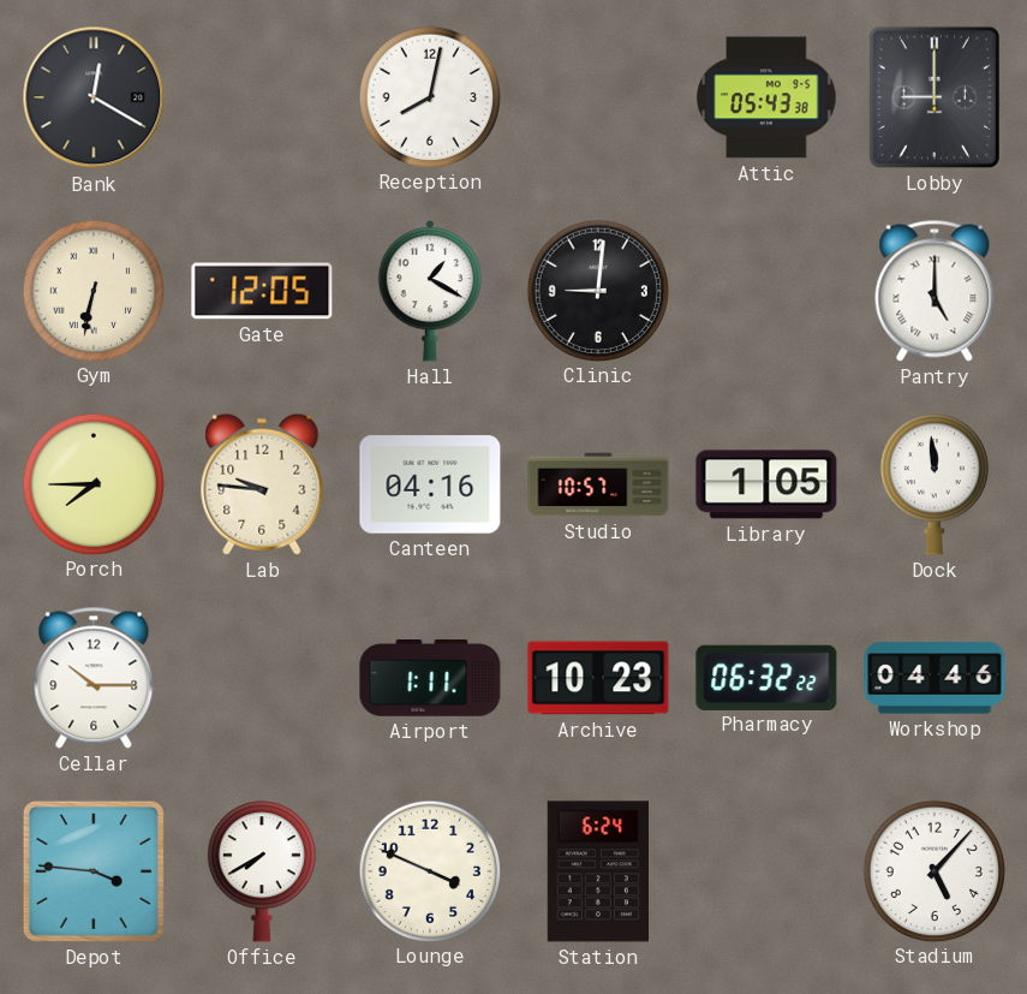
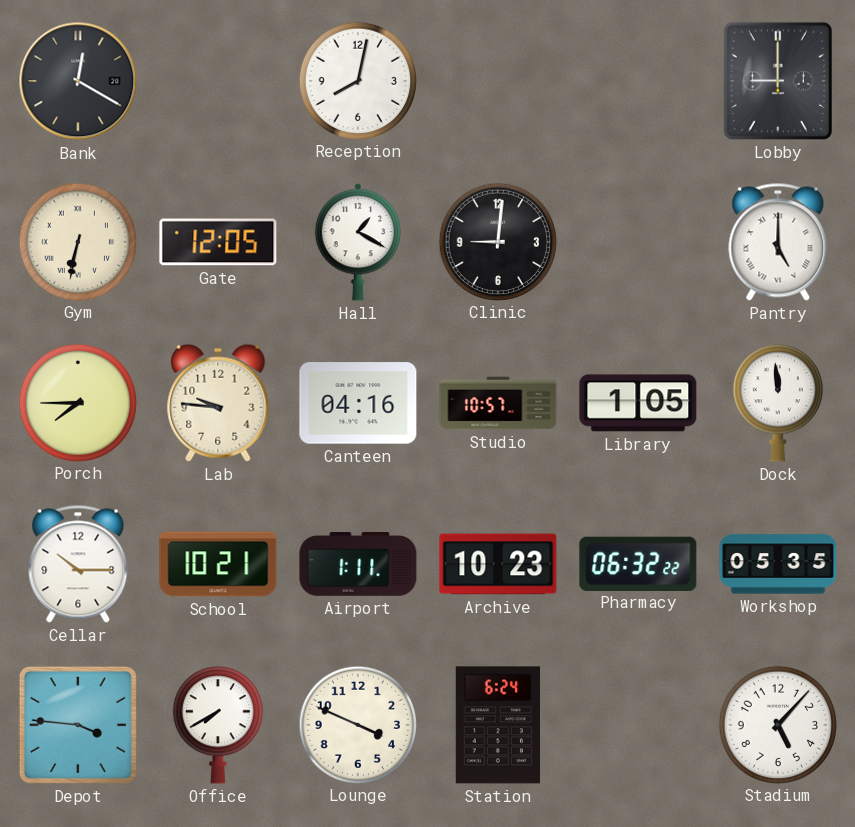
Attic: 05:43 -> none (766, 97)
School: none -> 10:21 (218, 564)
Workshop: 04:46 -> 05:35 (778, 564)
